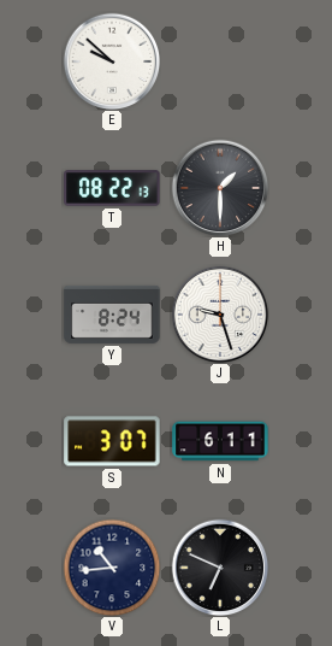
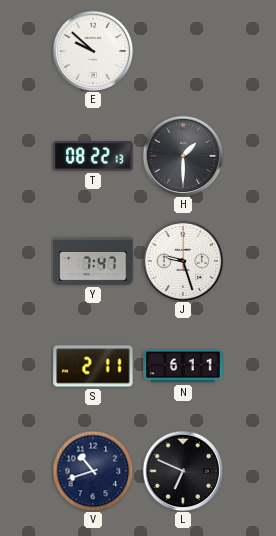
Y: 8:24 -> 7:47 (93, 261)
S: 3:07 -> 2:11 (93, 366)
V: 10:44 -> 10:42 (93, 471)
